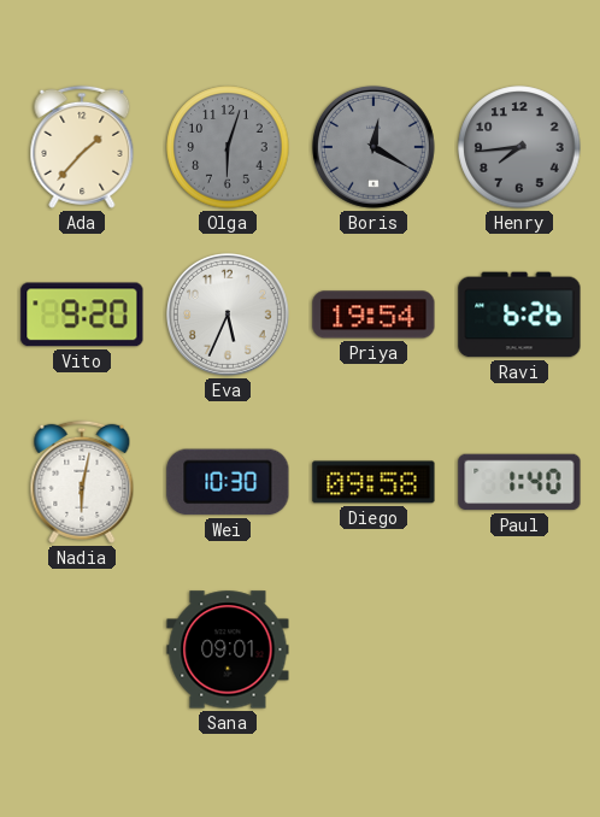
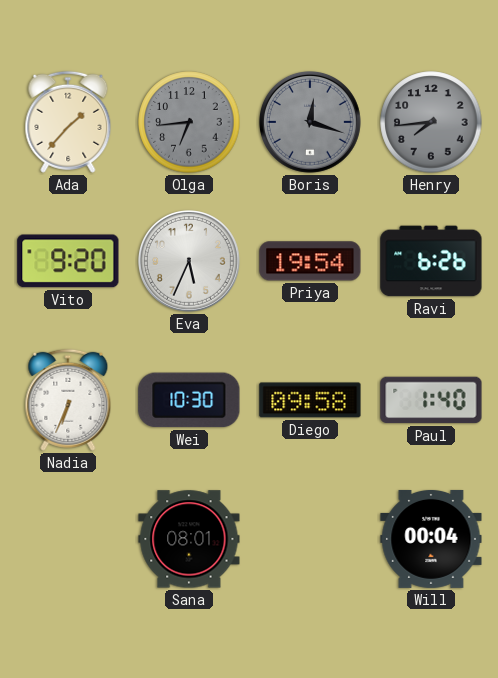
Olga: 6:03 -> 6:44 (189, 122)
Boris: 12:20 -> 12:18 (310, 122)
Nadia: 6:02 -> 6:34 (68, 400)
Sana: 09:01 -> 08:01 (189, 539)
Will: none -> 00:04 (431, 539)
